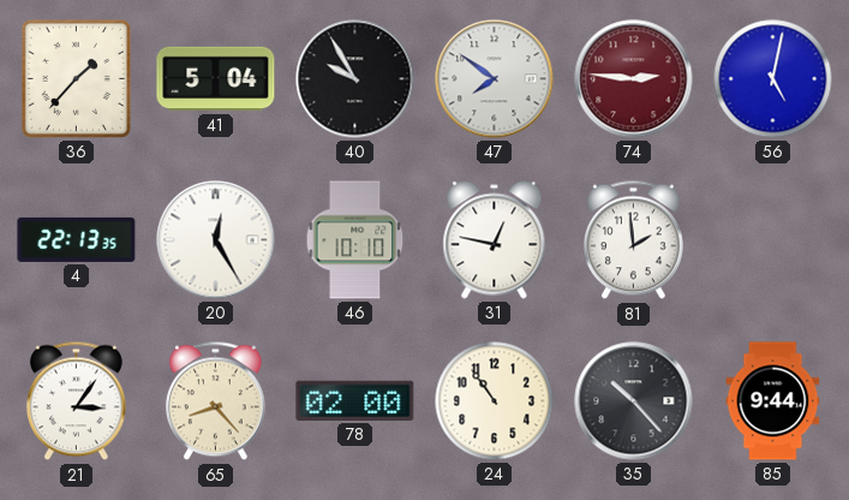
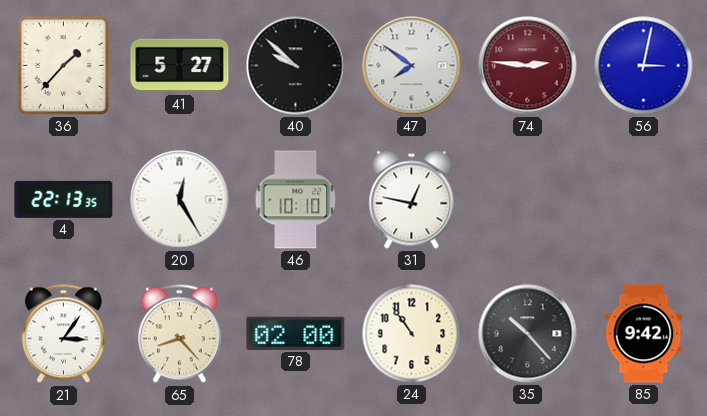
41: 5:04 -> 5:27 (180, 66)
40: 9:55 -> 9:52 (296, 66)
56: 5:02 -> 3:02 (644, 66)
81: 1:59 -> none (633, 240)
85: 9:44 -> 9:42 (644, 334)
